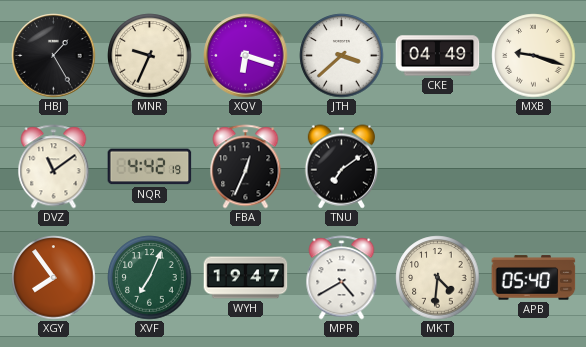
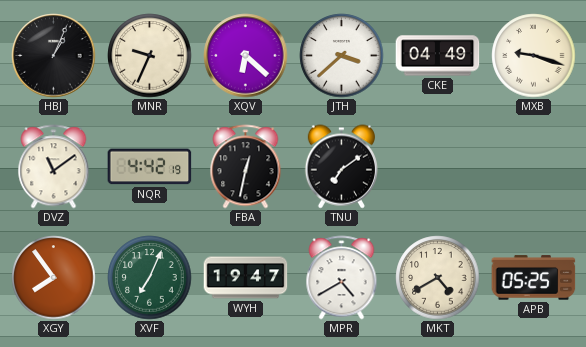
HBJ: 1:25 -> 1:04 (54, 56)
XQV: 6:18 -> 6:22 (246, 56)
FBA: 12:34 -> 12:32 (246, 167)
MKT: 4:31 -> 4:40 (438, 278)
APB: 05:40 -> 05:25 (534, 278)
